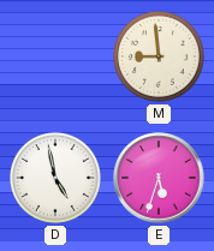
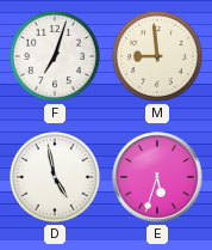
F: none -> 7:03 (56, 57)
